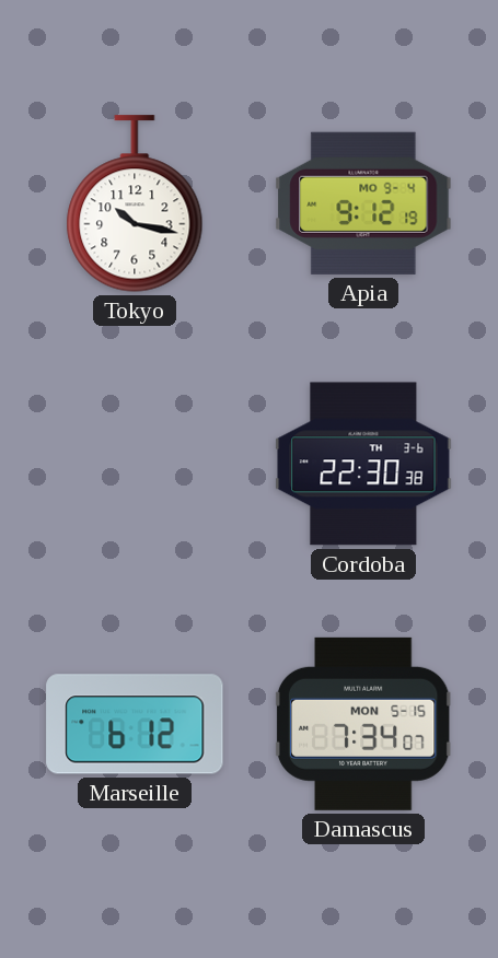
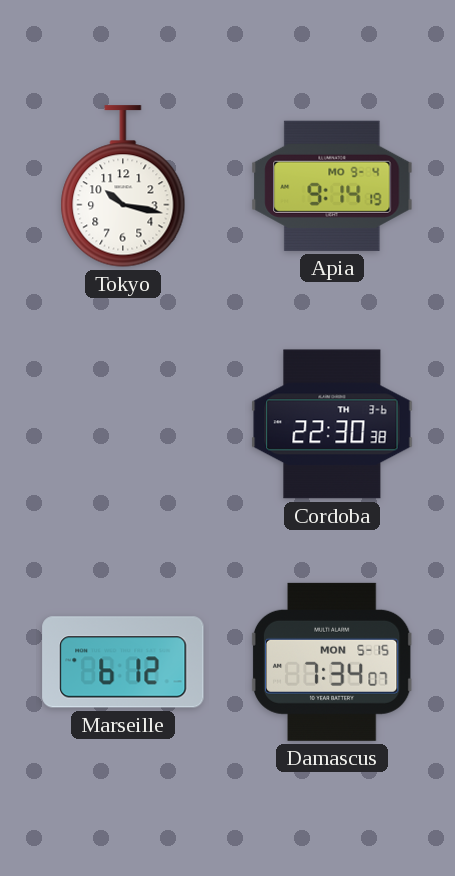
Apia: 9:12 -> 9:14 (332, 186)
